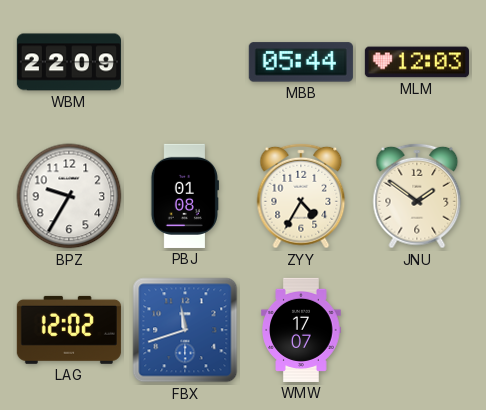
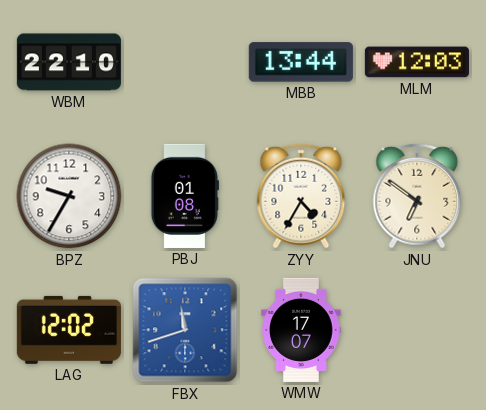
WBM: 22:09 -> 22:10 (69, 62)
MBB: 05:44 -> 13:44 (301, 62)
JNU: 1:51 -> 6:51 (417, 196)
